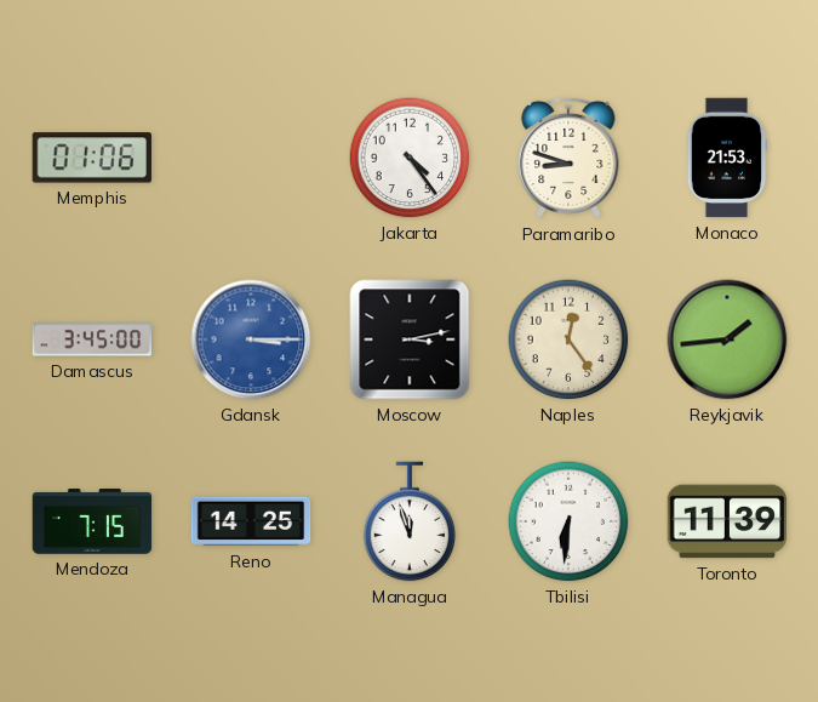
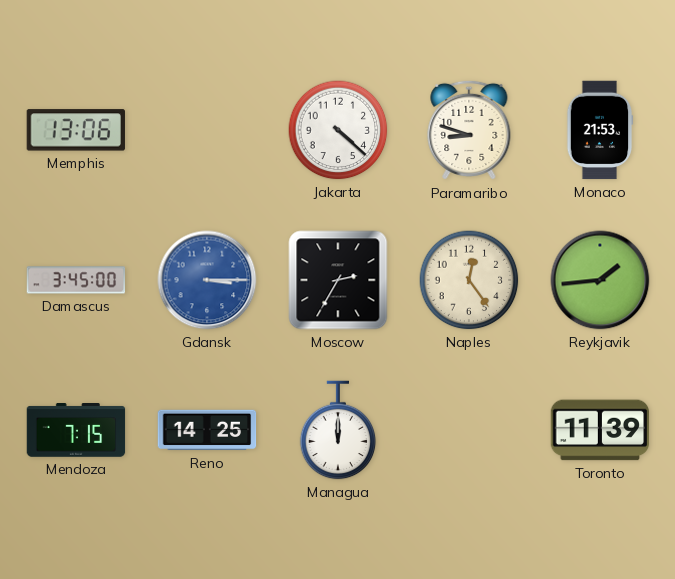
Memphis: 01:06 -> 13:06 (75, 130)
Jakarta: 4:24 -> 4:22 (338, 130)
Moscow: 3:13 -> 2:35 (338, 280)
Managua: 11:57 -> 12:00 (338, 430)
Tbilisi: 6:31 -> none (568, 521)
